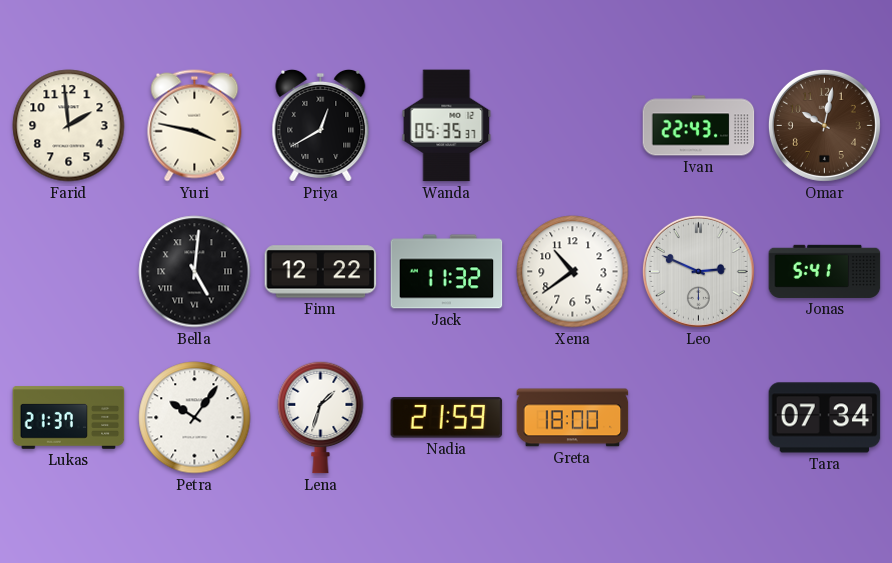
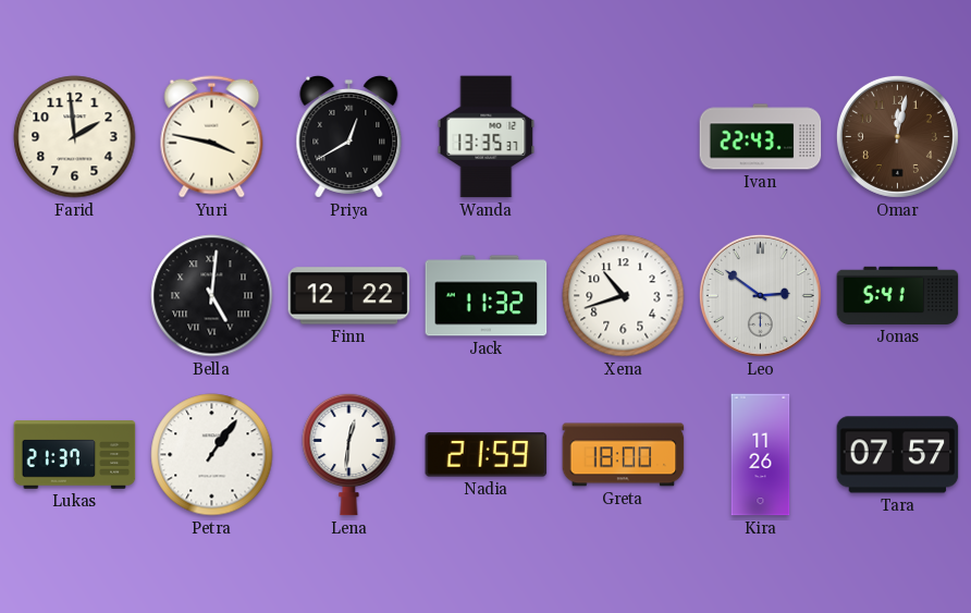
Wanda: 05:35 -> 13:35 (487, 137)
Omar: 10:02 -> 12:02 (897, 136)
Xena: 10:39 -> 10:42 (624, 296)
Leo: 2:49 -> 2:51 (760, 295)
Petra: 10:06 -> 1:06 (212, 455)
Lena: 1:33 -> 12:31 (349, 454)
Kira: none -> 11:26 (761, 455)
Tara: 07:34 -> 07:57 (898, 455)
